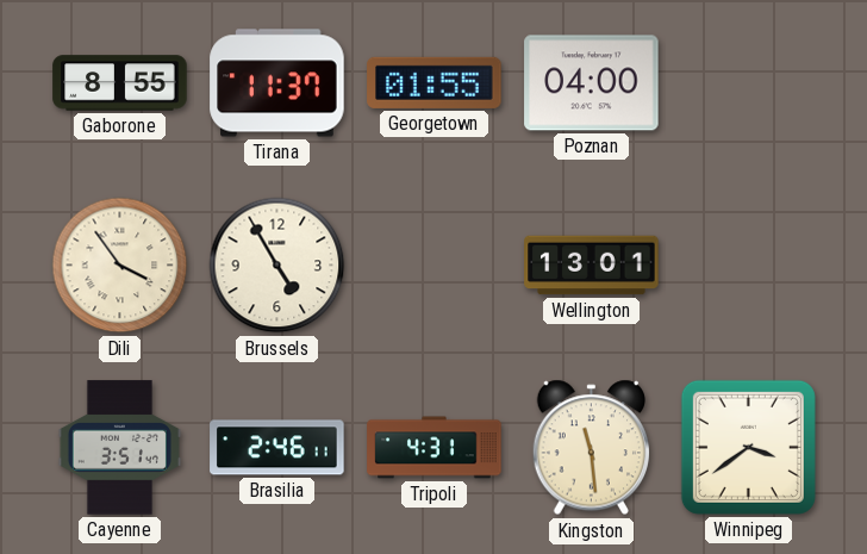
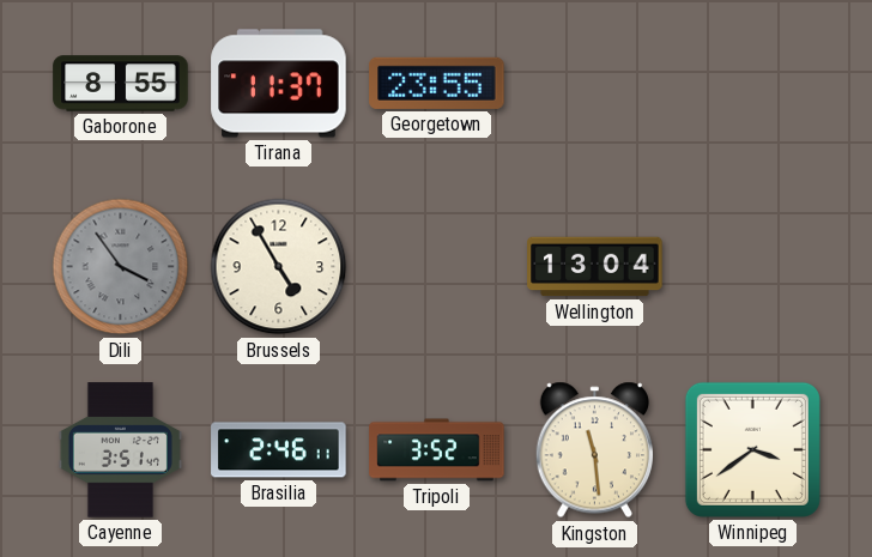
Georgetown: 01:55 -> 23:55 (437, 83)
Poznan: 04:00 -> none (592, 83)
Dili dial: cream -> grey (121, 267)
Wellington: 13:01 -> 13:04 (595, 267)
Tripoli: 4:31 -> 3:52 (437, 450)
